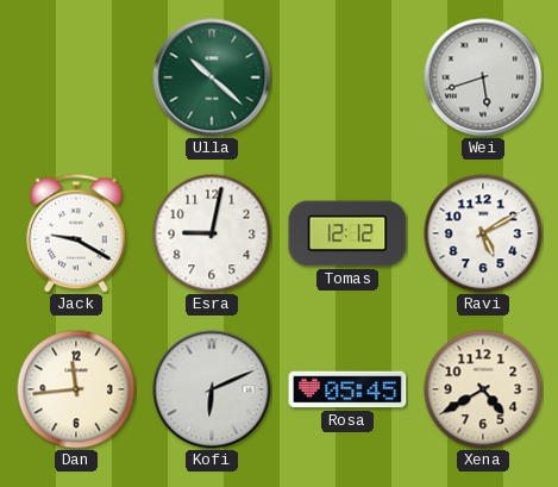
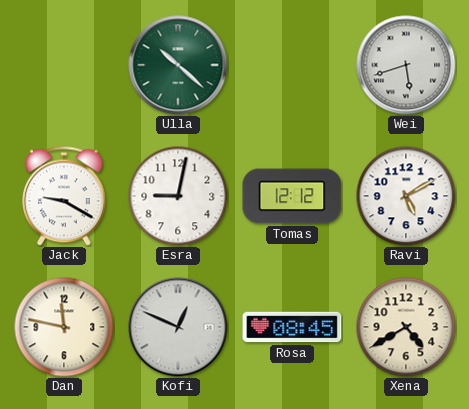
Dan: 11:44 -> 11:47 (64, 327)
Kofi: 6:11 -> 12:49 (178, 327)
Rosa: 05:45 -> 08:45 (292, 327)
